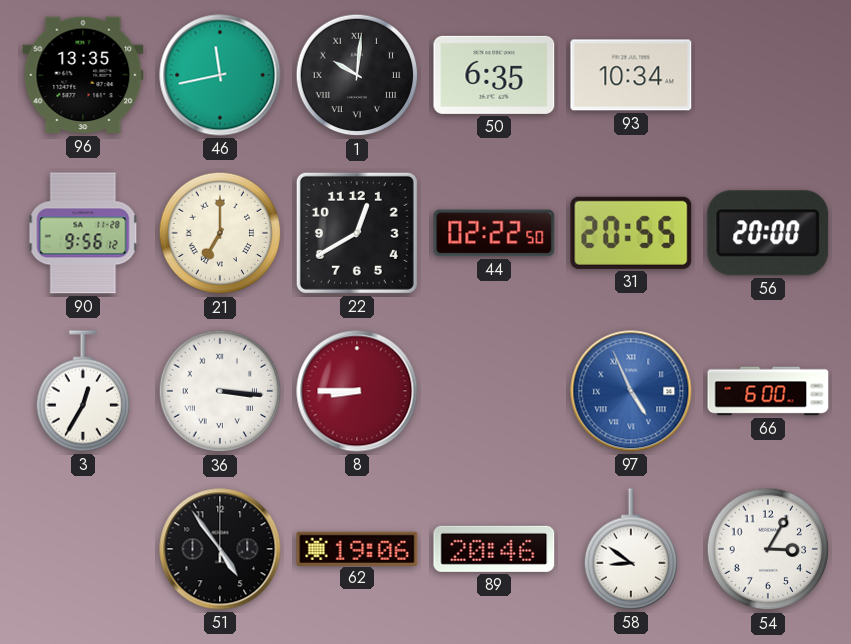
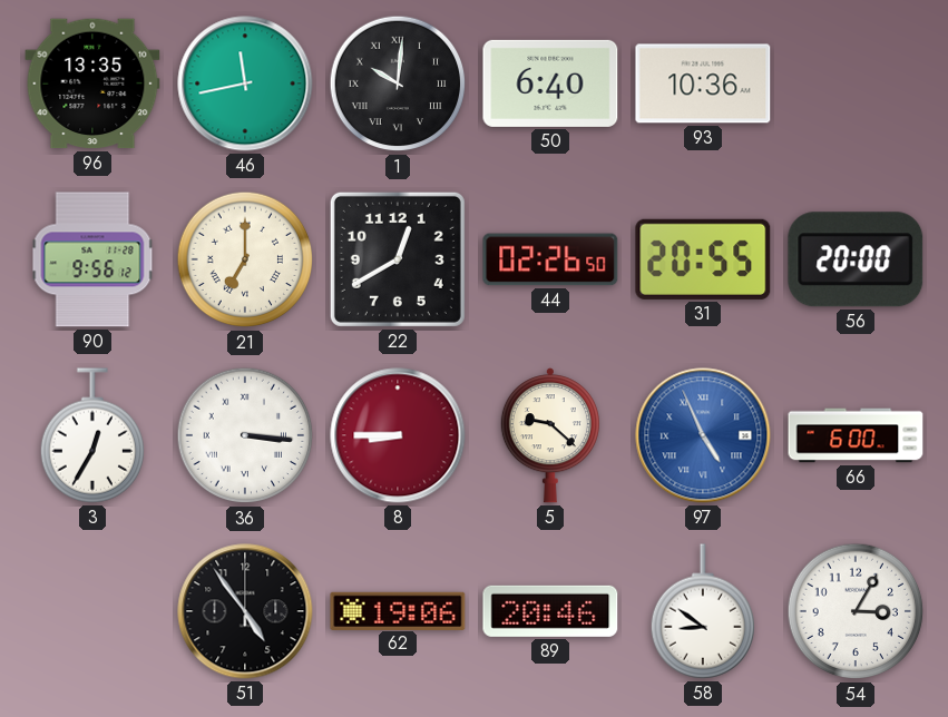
50: 6:35 -> 6:40 (550, 84)
93: 10:34 -> 10:36 (703, 84)
44: 02:22 -> 02:26 (550, 259)
5: none -> 9:22 (550, 435)
